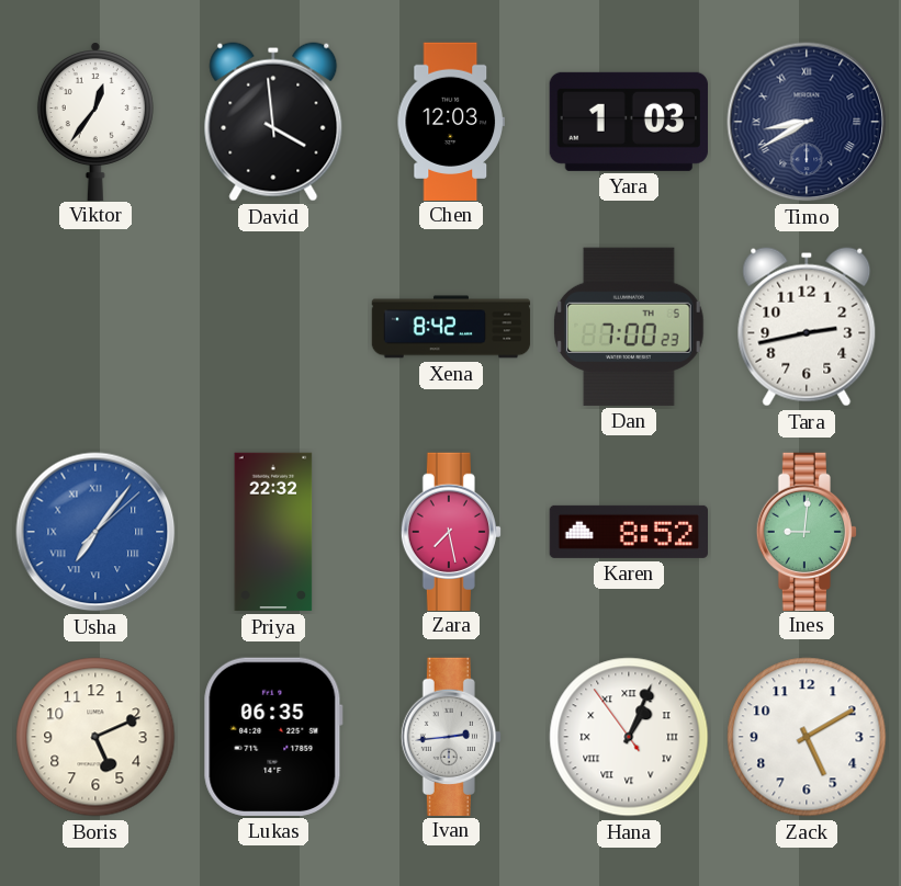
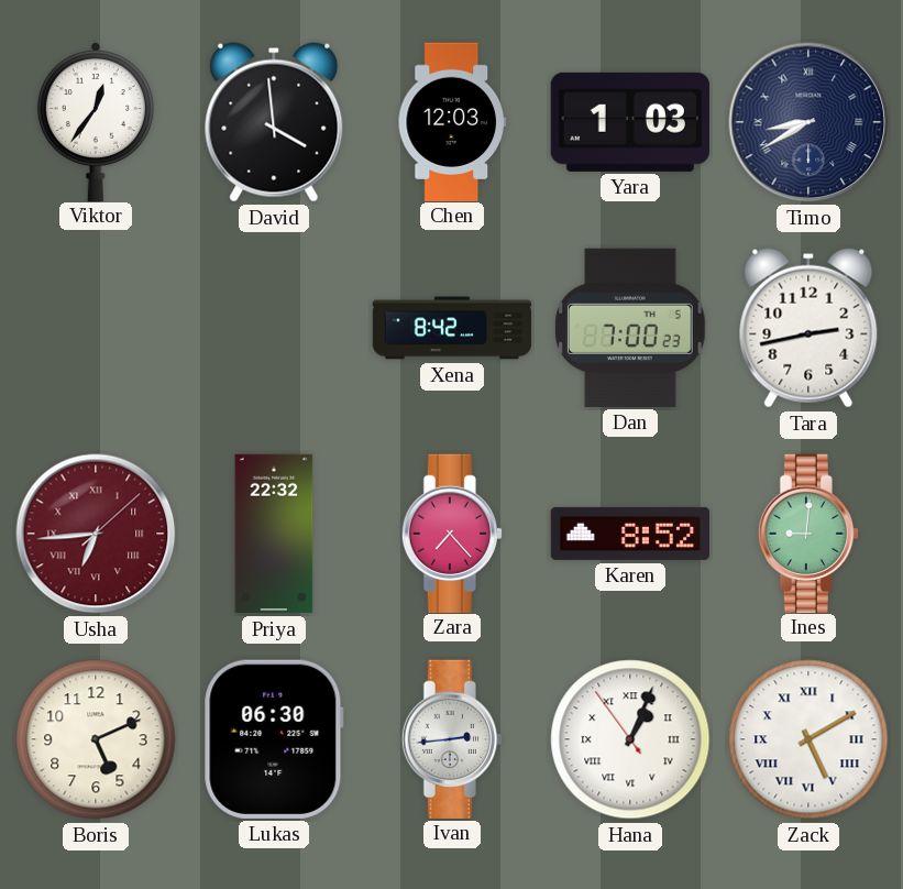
Usha: 7:06 -> 6:44 (96, 534)
Usha dial: blue -> burgundy (96, 534)
Zara: 7:28 -> 7:23 (452, 533)
Lukas: 06:35 -> 06:30 (274, 739)
Zack numerals: Arabic -> Roman (808, 739)
